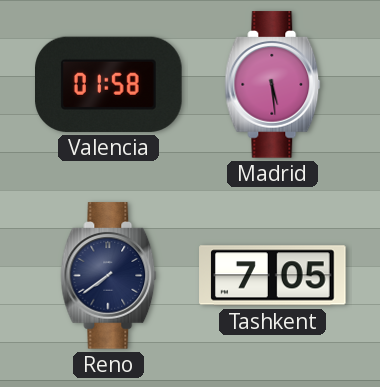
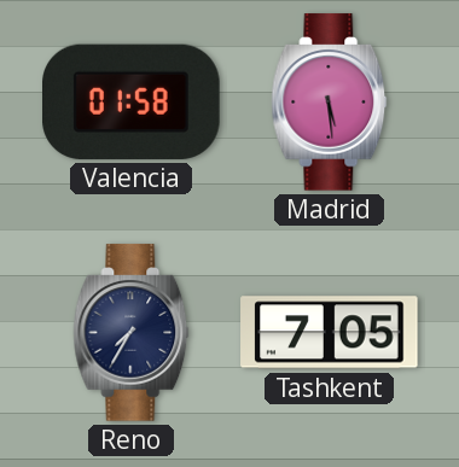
Reno: 7:39 -> 7:35 (132, 333)
